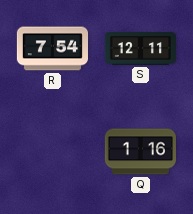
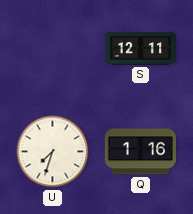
R: 7:54 -> none (52, 49)
U: none -> 7:33 (53, 152)
